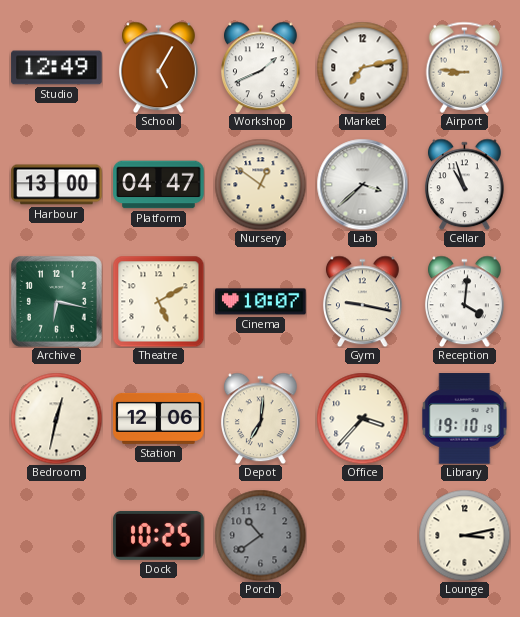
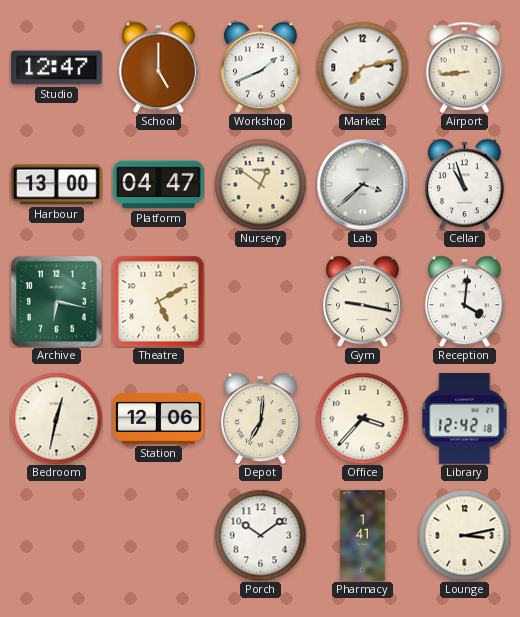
Studio: 12:49 -> 12:47 (57, 68)
School: 5:05 -> 5:00 (158, 67)
Airport: 8:46 -> 8:44 (465, 67)
Cinema: 10:07 -> none (261, 302)
Library: 19:10 -> 12:42 (465, 419)
Dock: 10:25 -> none (159, 535)
Porch: 10:39 -> 10:09 (260, 535)
Porch dial: grey -> white (260, 535)
Pharmacy: none -> 1:41 (363, 536)
